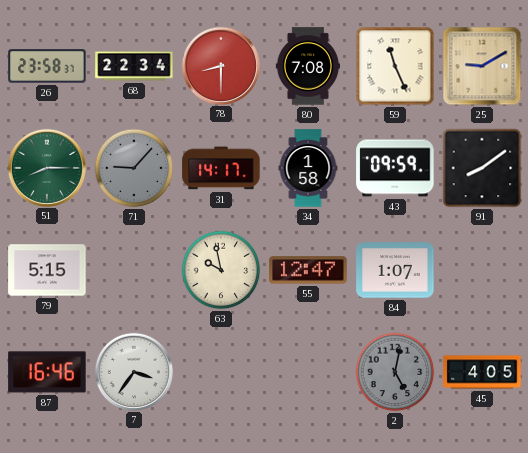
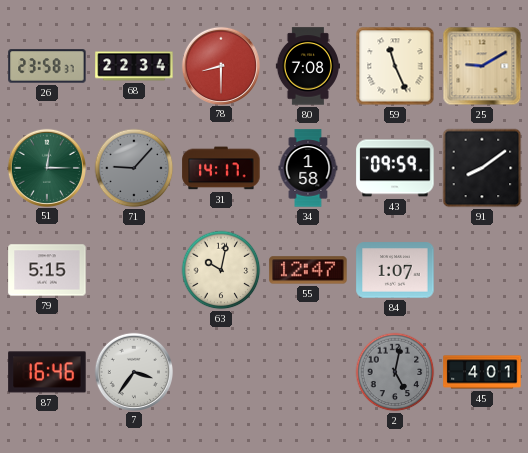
51: 8:15 -> 12:15 (46, 167)
63: 9:58 -> 10:02 (221, 270)
45: 4:05 -> 4:01 (482, 372)
